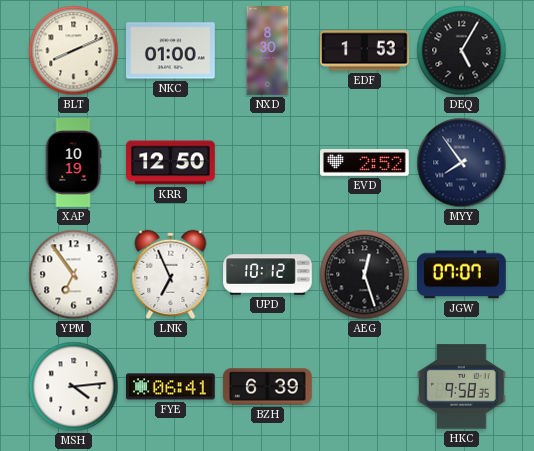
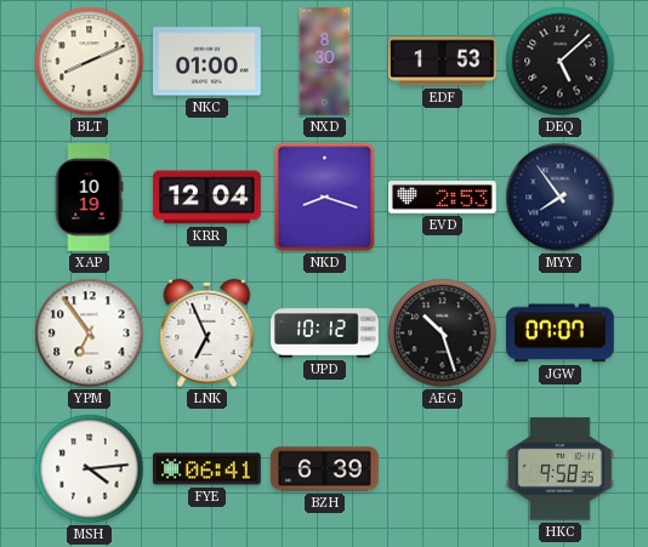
DEQ: 5:05 -> 5:08 (561, 62)
KRR: 12:50 -> 12:04 (208, 198)
NKD: none -> 8:18 (325, 198)
EVD: 2:52 -> 2:53 (443, 198)
AEG: 12:27 -> 10:27 (443, 334)
